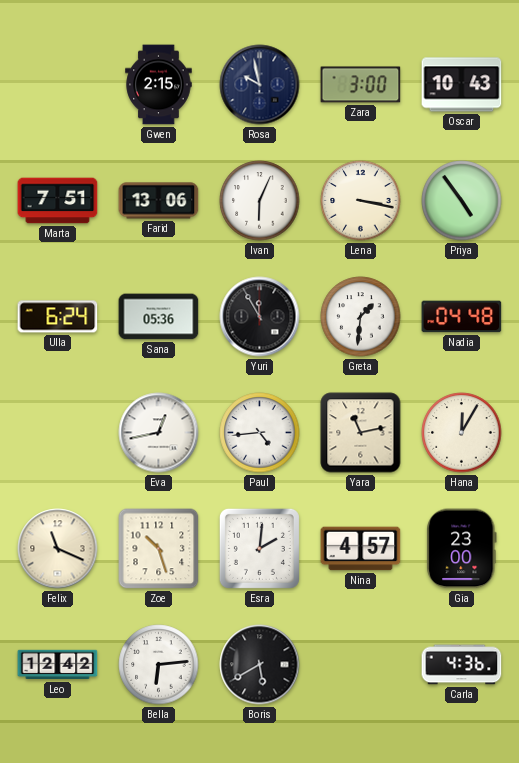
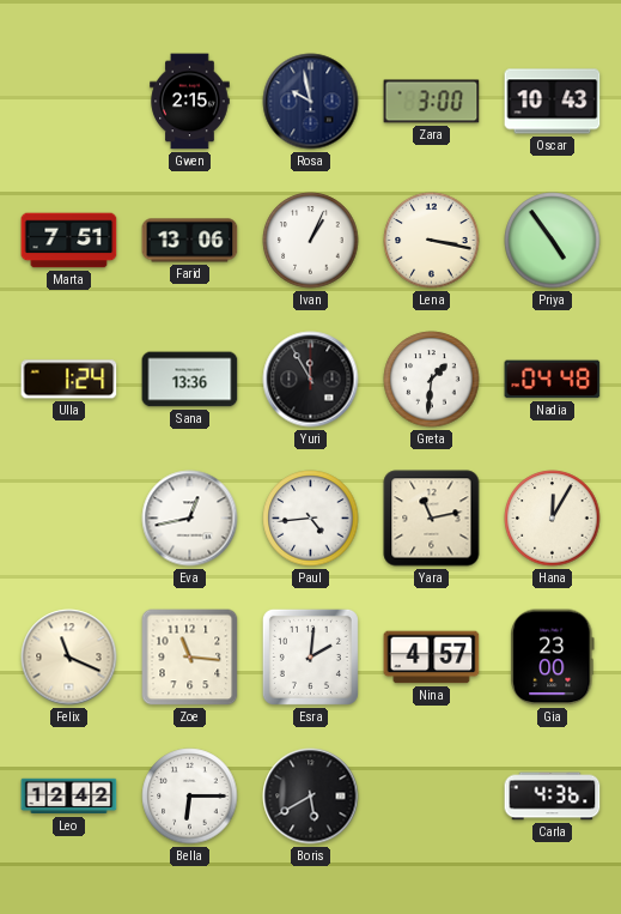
Ivan: 6:04 -> 1:04 (311, 241)
Ulla: 6:24 -> 1:24 (69, 380)
Sana: 05:36 -> 13:36 (190, 380)
Zoe: 10:27 -> 11:16 (190, 658)
Bella: 6:14 -> 6:15 (190, 797)
